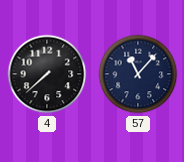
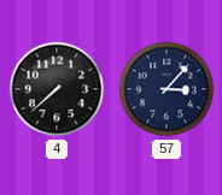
57: 11:07 -> 3:07 (166, 89)
